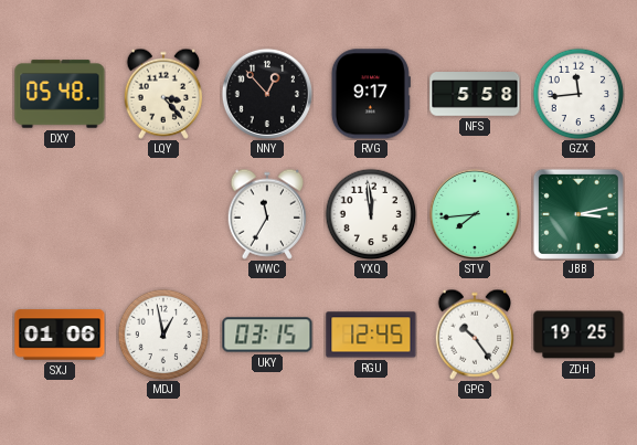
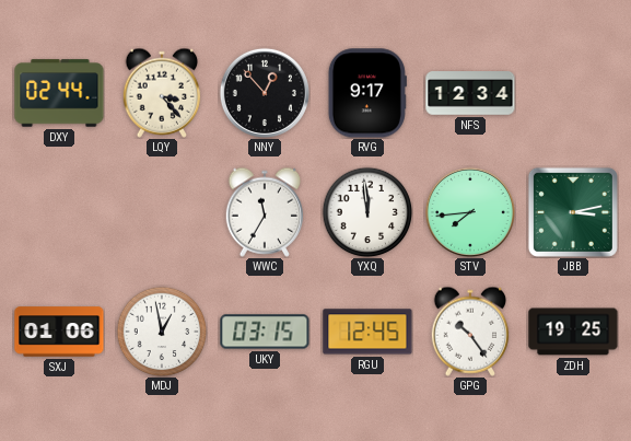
DXY: 05:48 -> 02:44 (59, 93)
NFS: 5:58 -> 12:34 (470, 93)
GZX: 11:44 -> none (578, 94)
